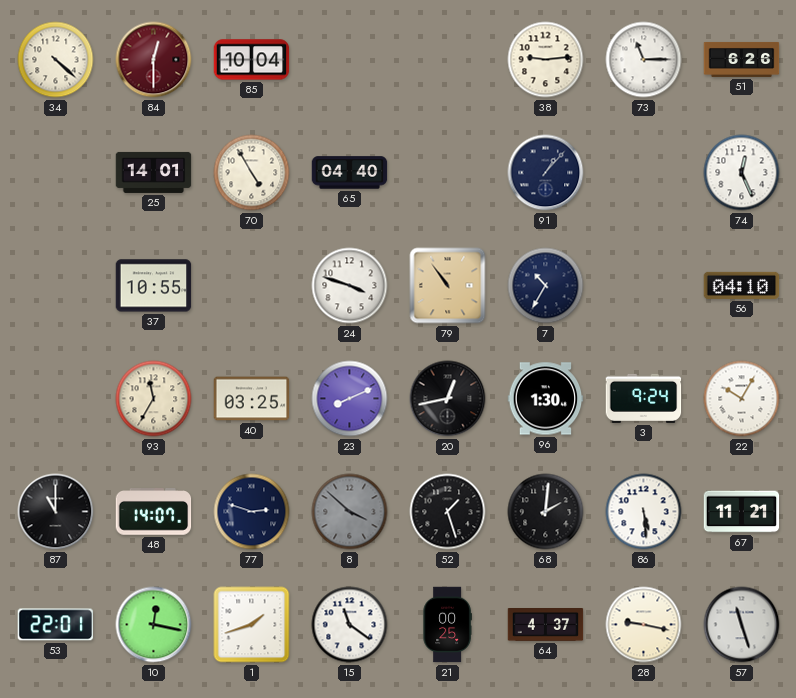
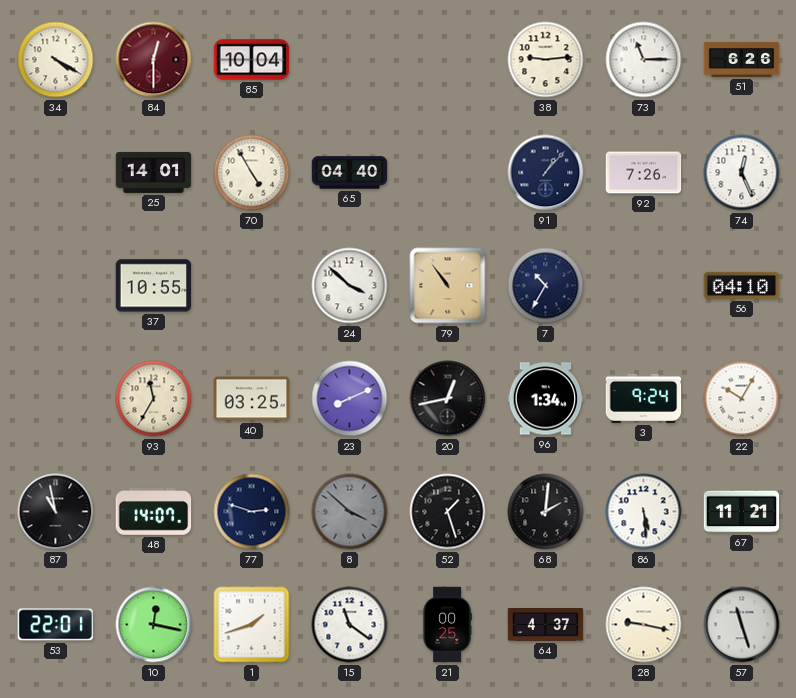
34: 4:22 -> 4:20 (56, 60)
92: none -> 7:26 (644, 173)
24: 3:48 -> 3:52 (350, 286)
96: 1:30 -> 1:34 (546, 399)
87: 11:00 -> 10:58 (56, 512)
